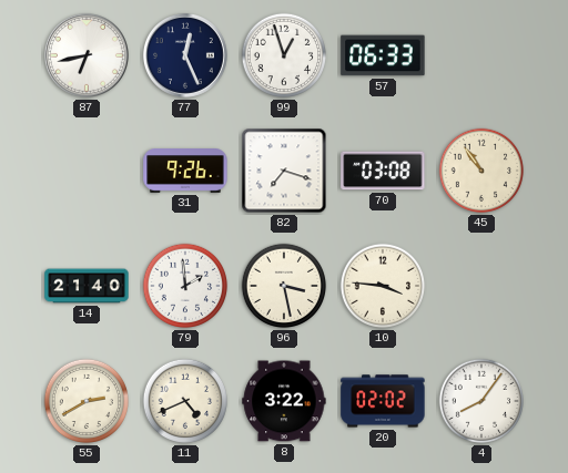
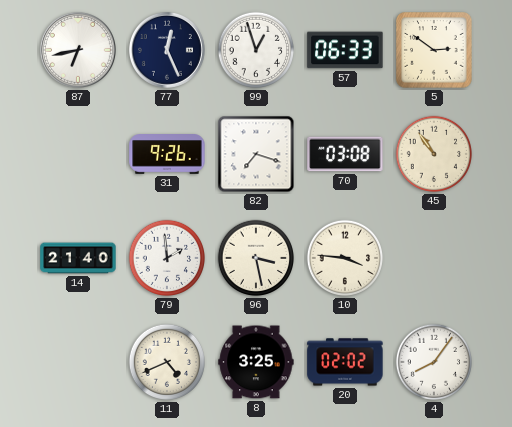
5: none -> 2:51 (434, 50)
55: 2:40 -> none (87, 401)
8: 3:22 -> 3:25 (256, 362)
